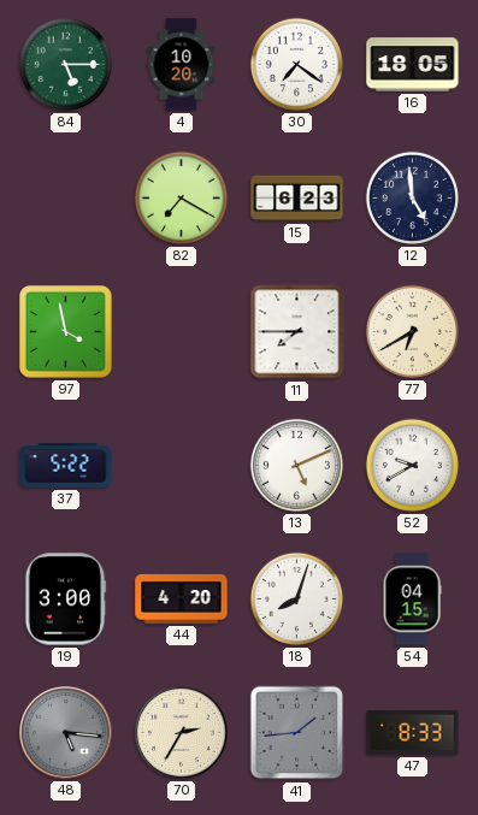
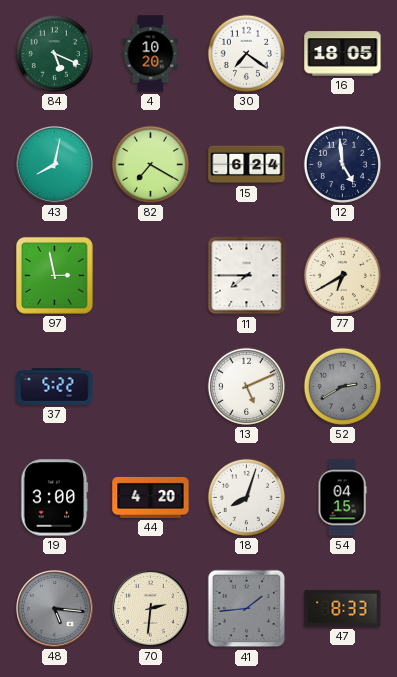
84: 5:15 -> 5:19 (54, 53)
43: none -> 8:02 (55, 165)
15: 6:23 -> 6:24 (247, 165)
97: 3:58 -> 2:58 (55, 276)
52: 9:40 -> 2:40 (342, 386)
52 dial: white -> grey (342, 386)
70: 2:35 -> 2:31 (151, 609)
